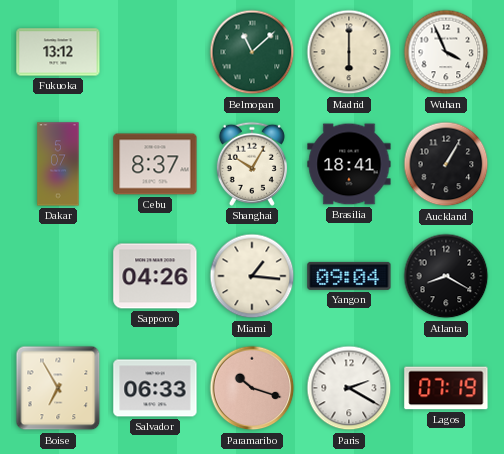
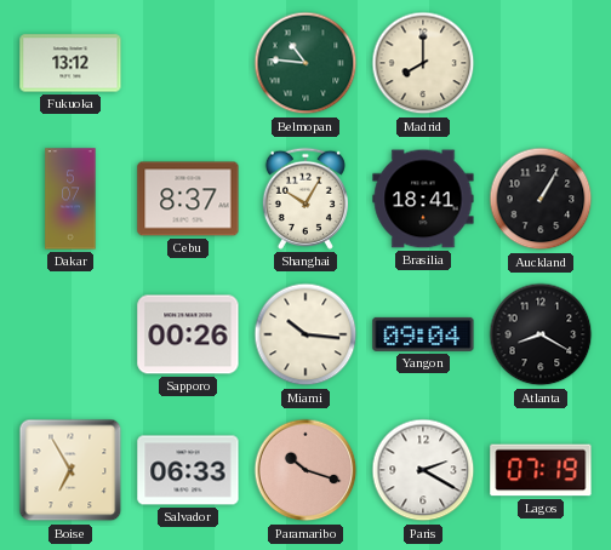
Belmopan: 11:08 -> 10:46 (305, 63)
Madrid: 6:00 -> 8:00 (423, 63)
Wuhan: 3:56 -> none (446, 52)
Sapporo: 04:26 -> 00:26 (188, 334)
Miami: 1:16 -> 10:16 (305, 334)
